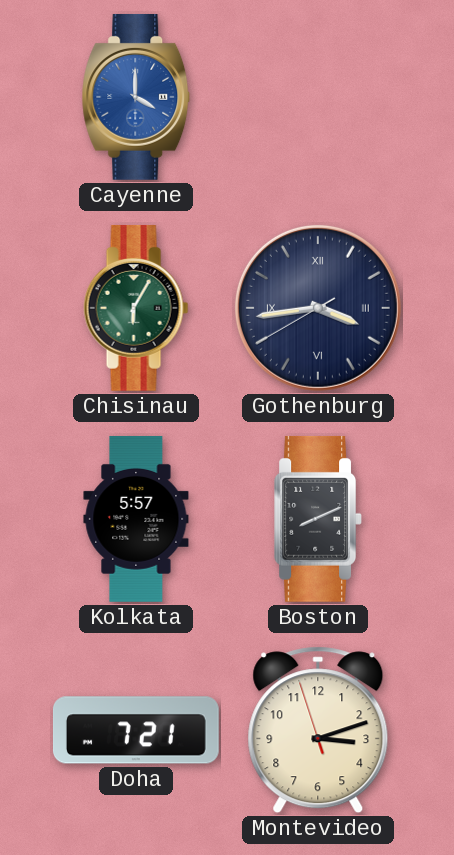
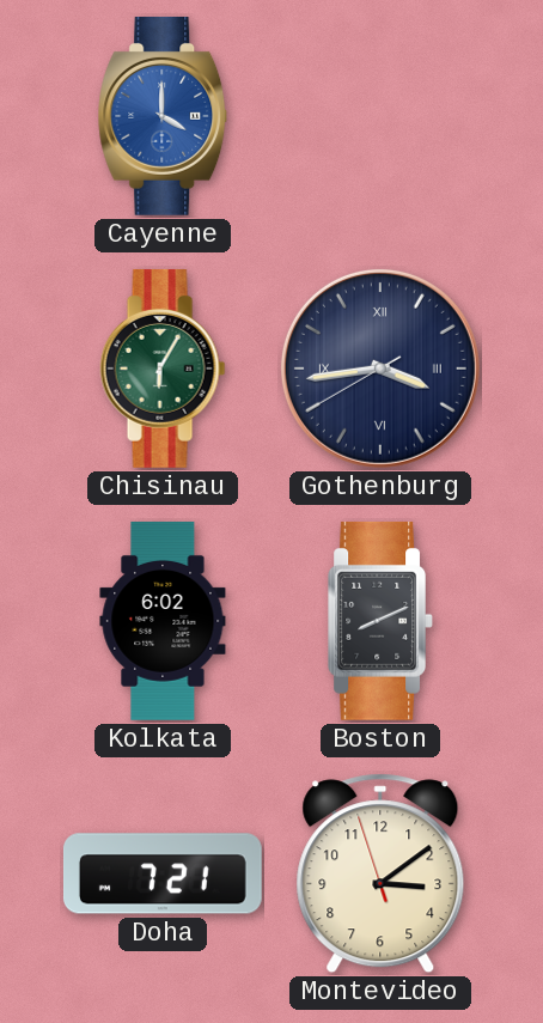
Kolkata: 5:57 -> 6:02 (163, 621)
Montevideo: 3:11 -> 3:08 (380, 873)
